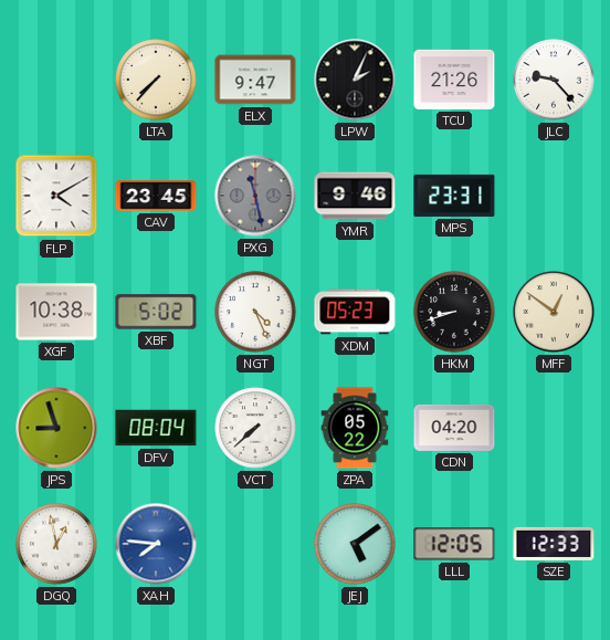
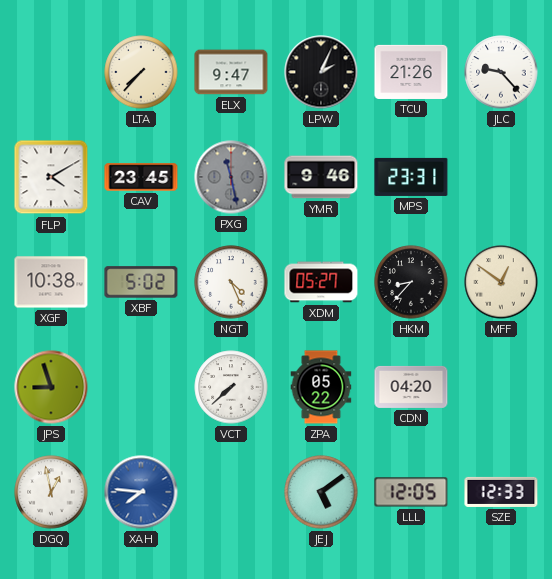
XDM: 05:23 -> 05:27 (321, 282)
HKM: 8:42 -> 8:37 (411, 282)
DFV: 08:04 -> none (156, 428)
